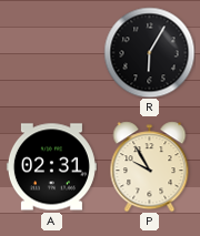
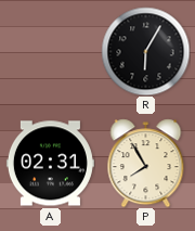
P: 9:55 -> 7:55 (146, 163)
